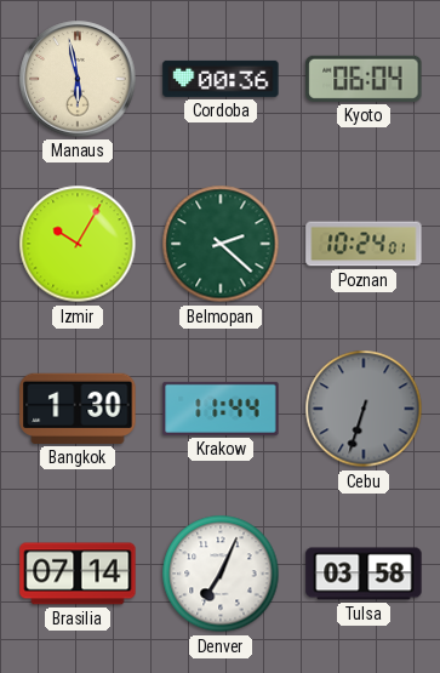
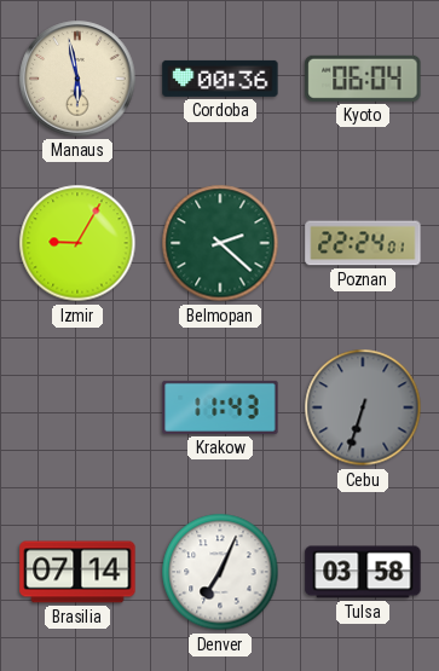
Izmir: 10:05 -> 9:05 (77, 243)
Poznan: 10:24 -> 22:24 (363, 243)
Bangkok: 1:30 -> none (78, 409)
Krakow: 11:44 -> 11:43 (220, 407)
